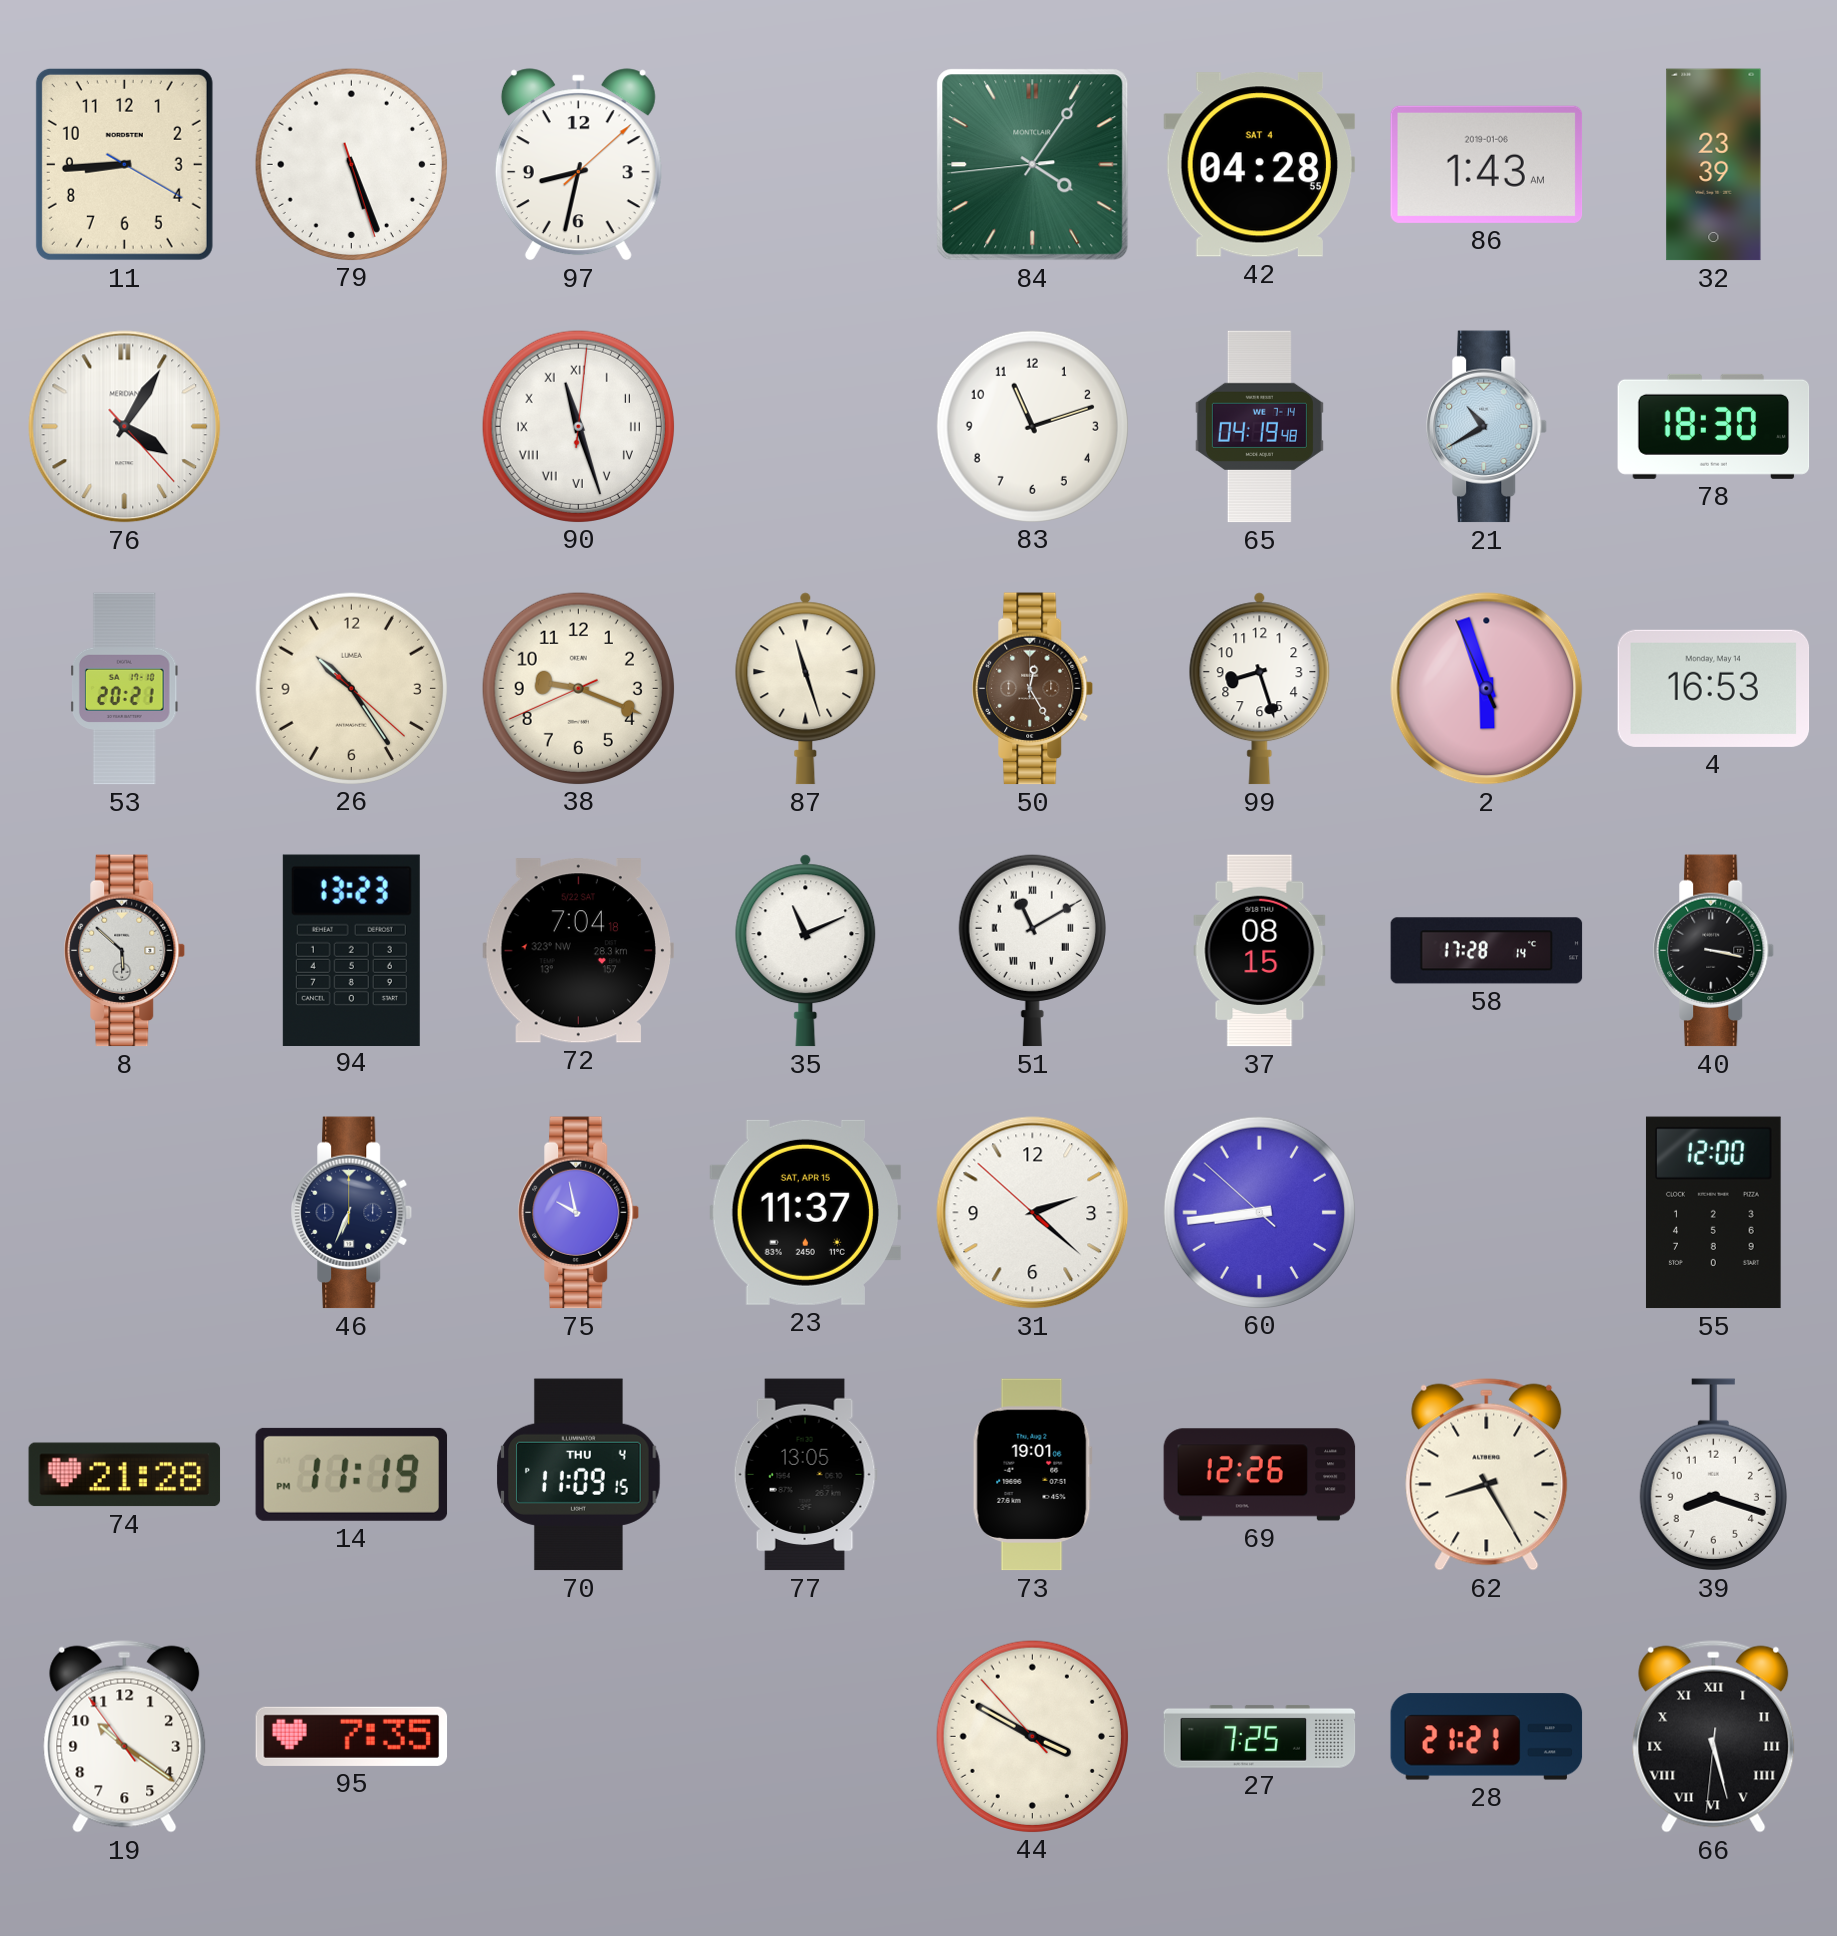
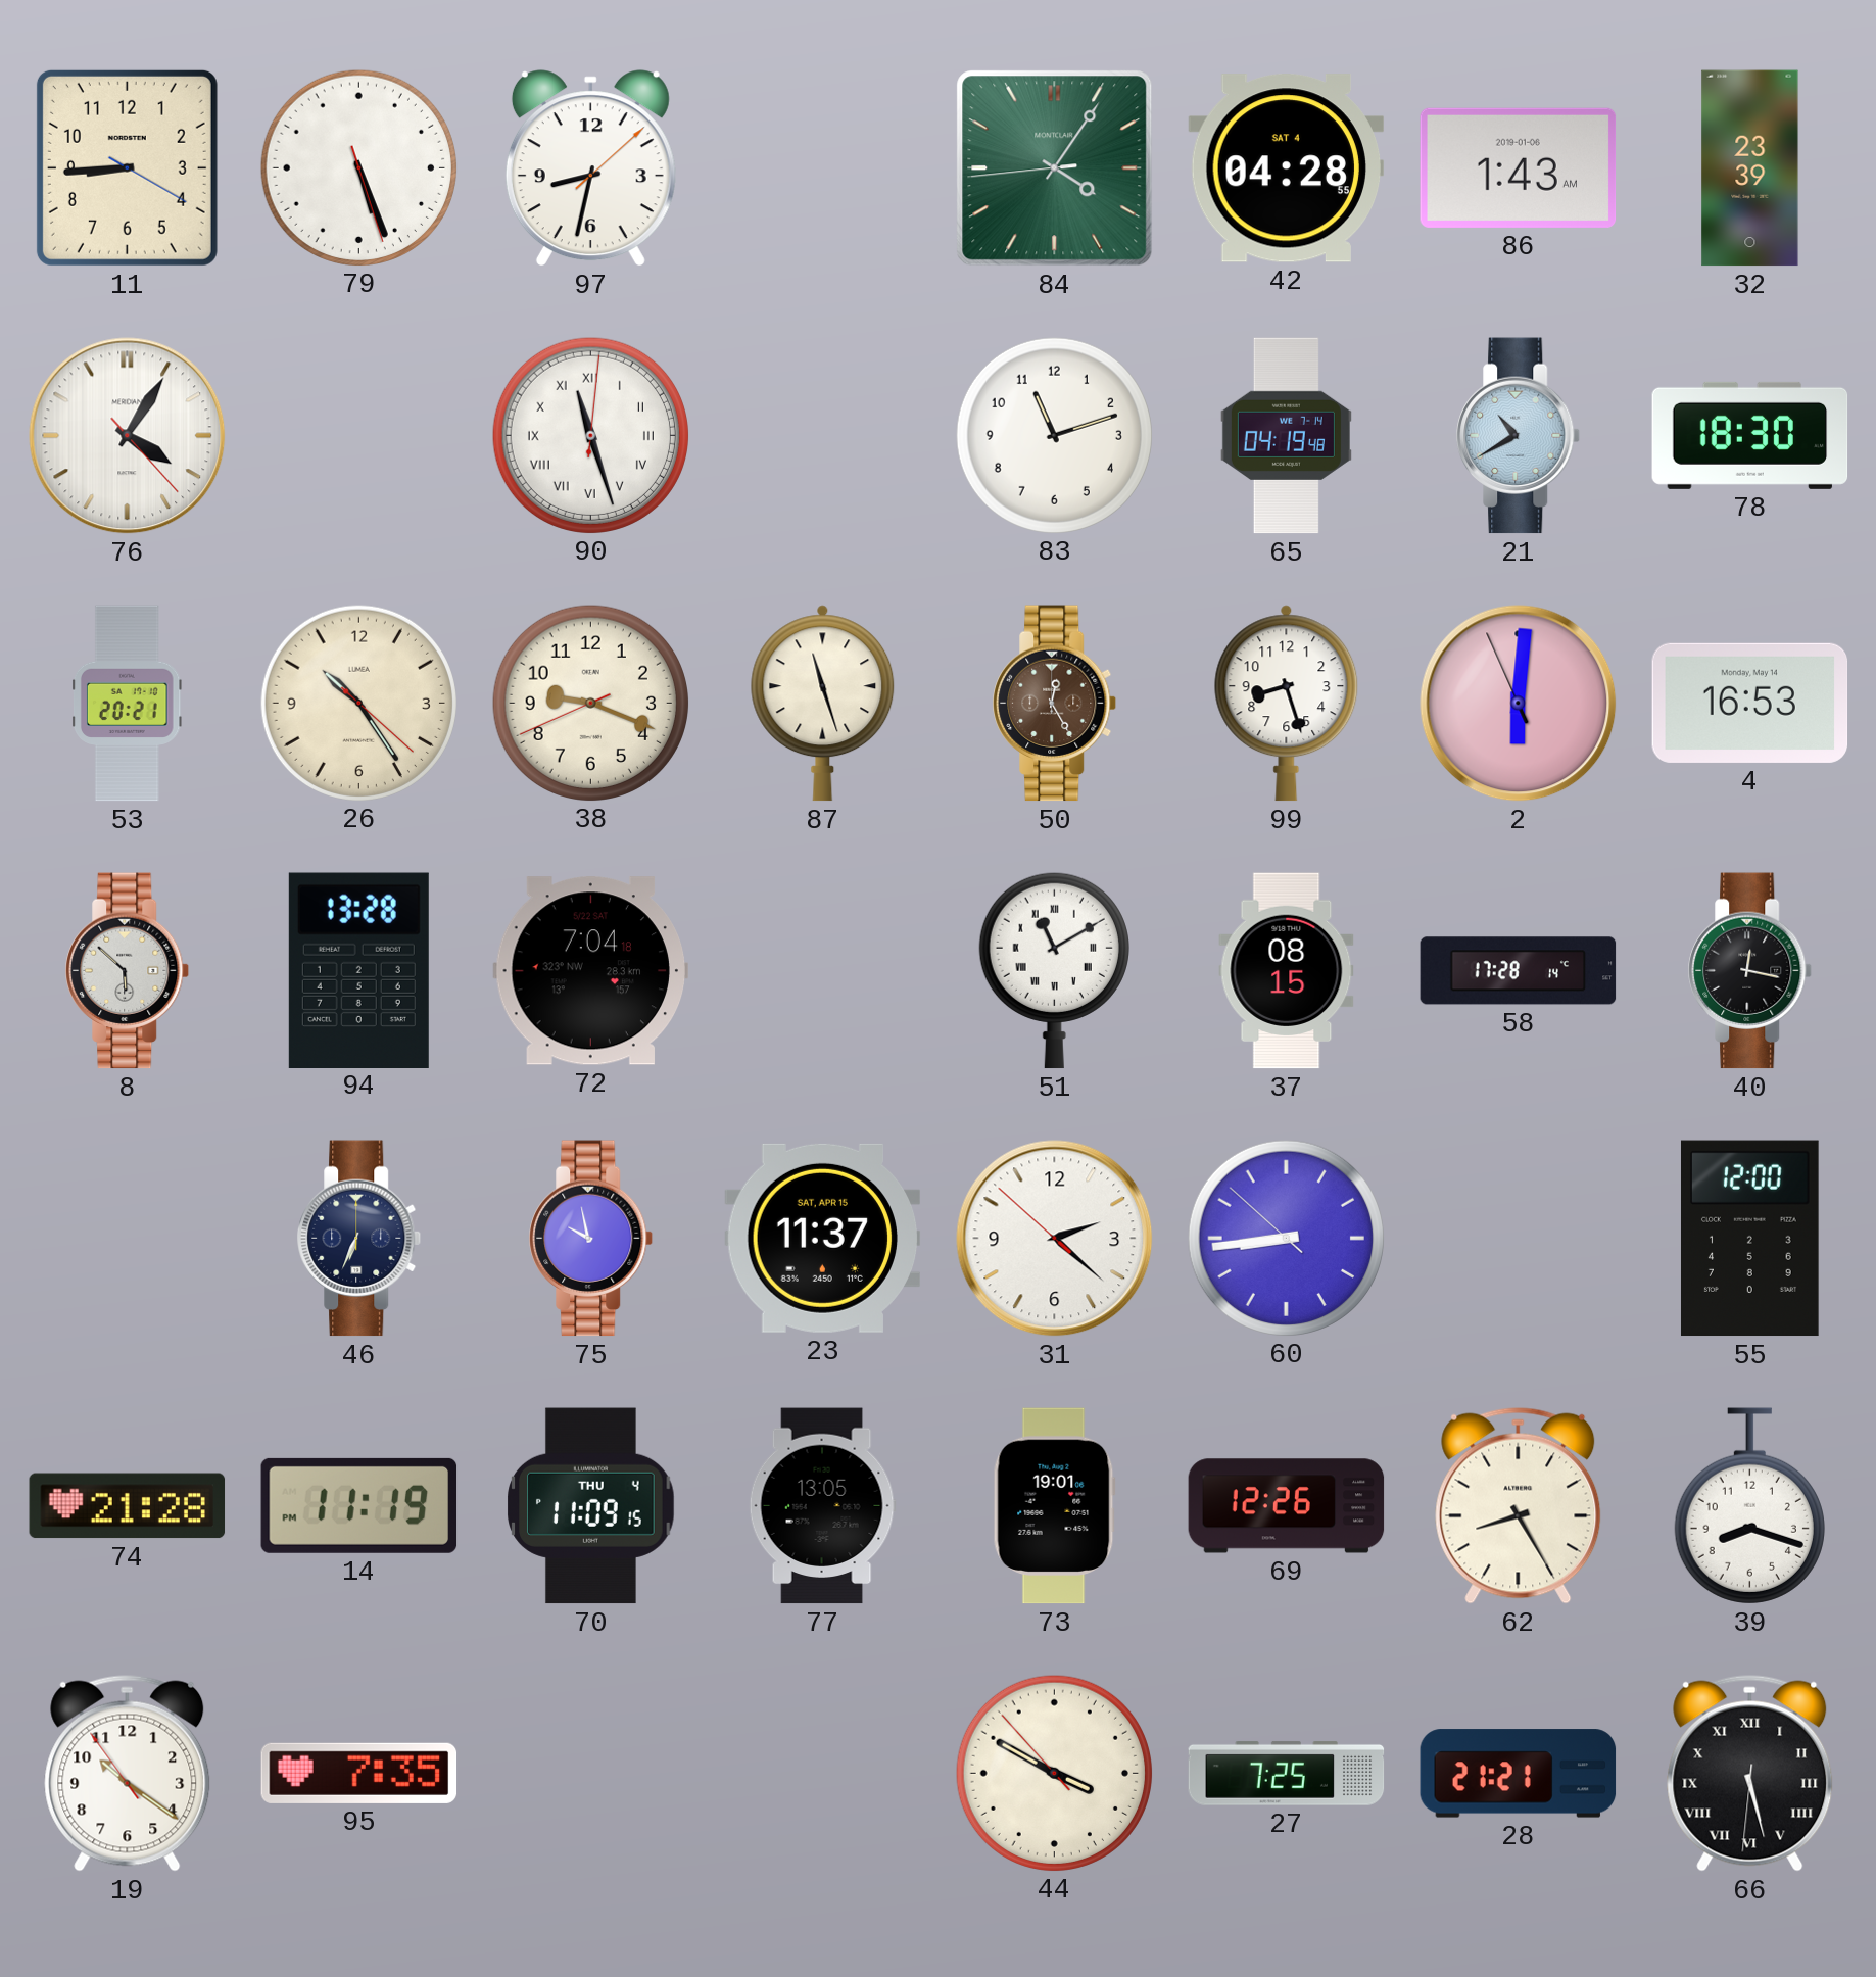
2: 5:56 -> 6:00 (1519, 704)
94: 13:23 -> 13:28 (358, 970)
35: 11:11 -> none (806, 951)
40: 3:17 -> 12:17 (1750, 971)
